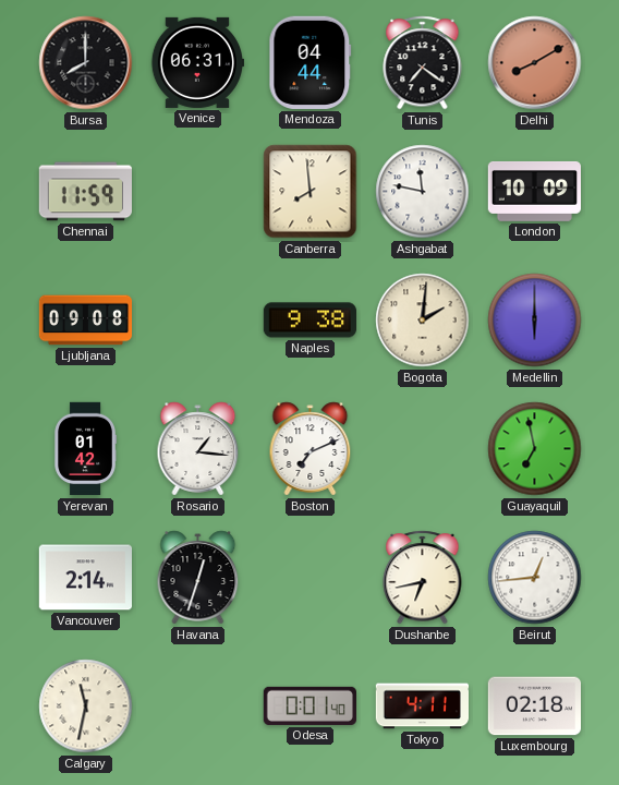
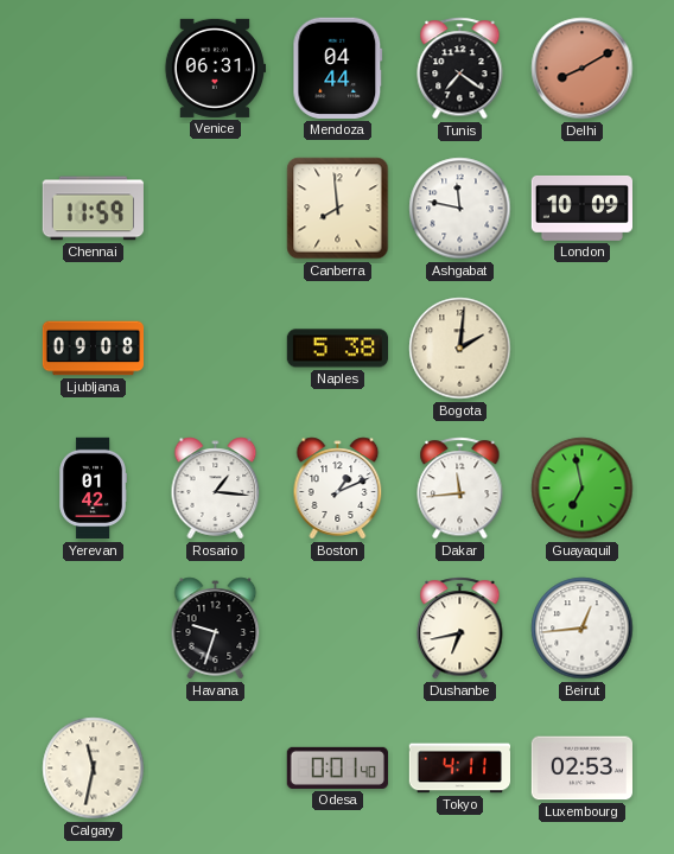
Bursa: 8:00 -> none (86, 63)
Naples: 9:38 -> 5:38 (337, 349)
Medellin: 6:00 -> none (535, 321)
Boston: 7:11 -> 1:11 (338, 489)
Dakar: none -> 11:44 (460, 489)
Vancouver: 2:14 -> none (85, 578)
Havana: 12:33 -> 9:33 (216, 629)
Luxembourg: 02:18 -> 02:53 (581, 769)
